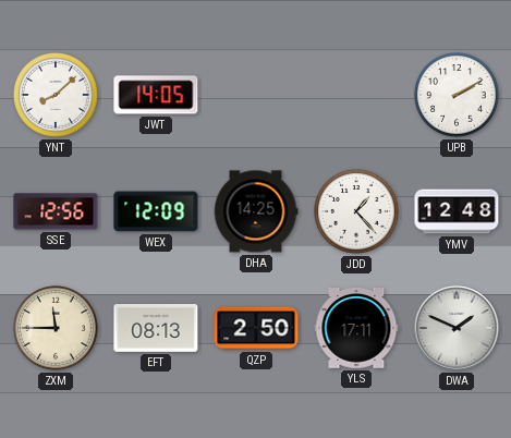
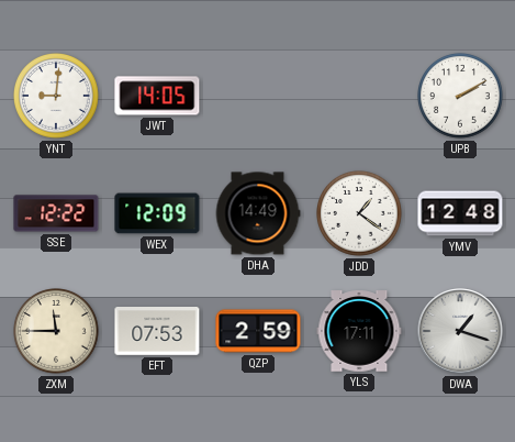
YNT: 8:08 -> 9:01 (56, 97)
SSE: 12:56 -> 12:22 (56, 213)
DHA: 14:25 -> 14:49 (258, 213)
JDD: 1:23 -> 1:21 (359, 214)
EFT: 08:13 -> 07:53 (157, 332)
QZP: 2:50 -> 2:59 (258, 331)
DWA: 1:49 -> 1:18 (460, 331)
